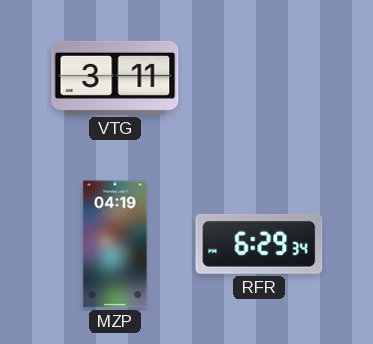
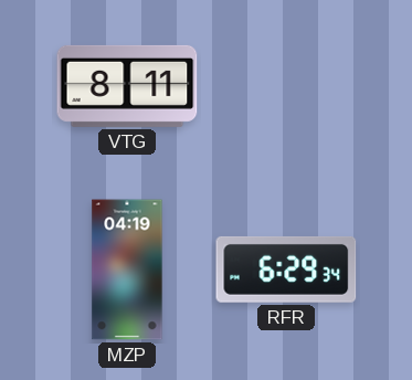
VTG: 3:11 -> 8:11 (127, 86)
